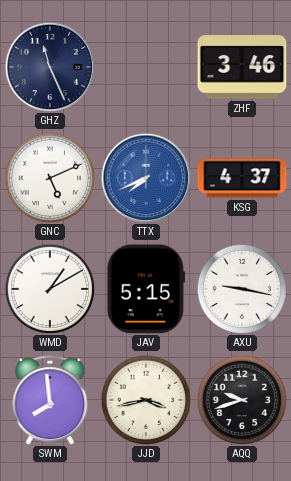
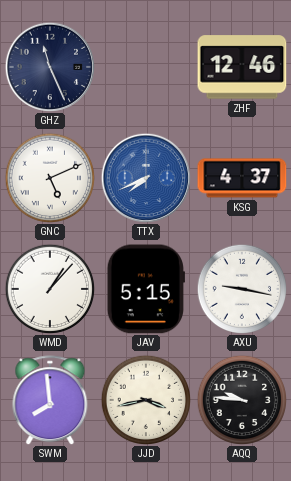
ZHF: 3:46 -> 12:46 (242, 67)
WMD: 1:10 -> 1:07 (49, 288)
AQQ: 9:42 -> 9:46 (241, 399)
